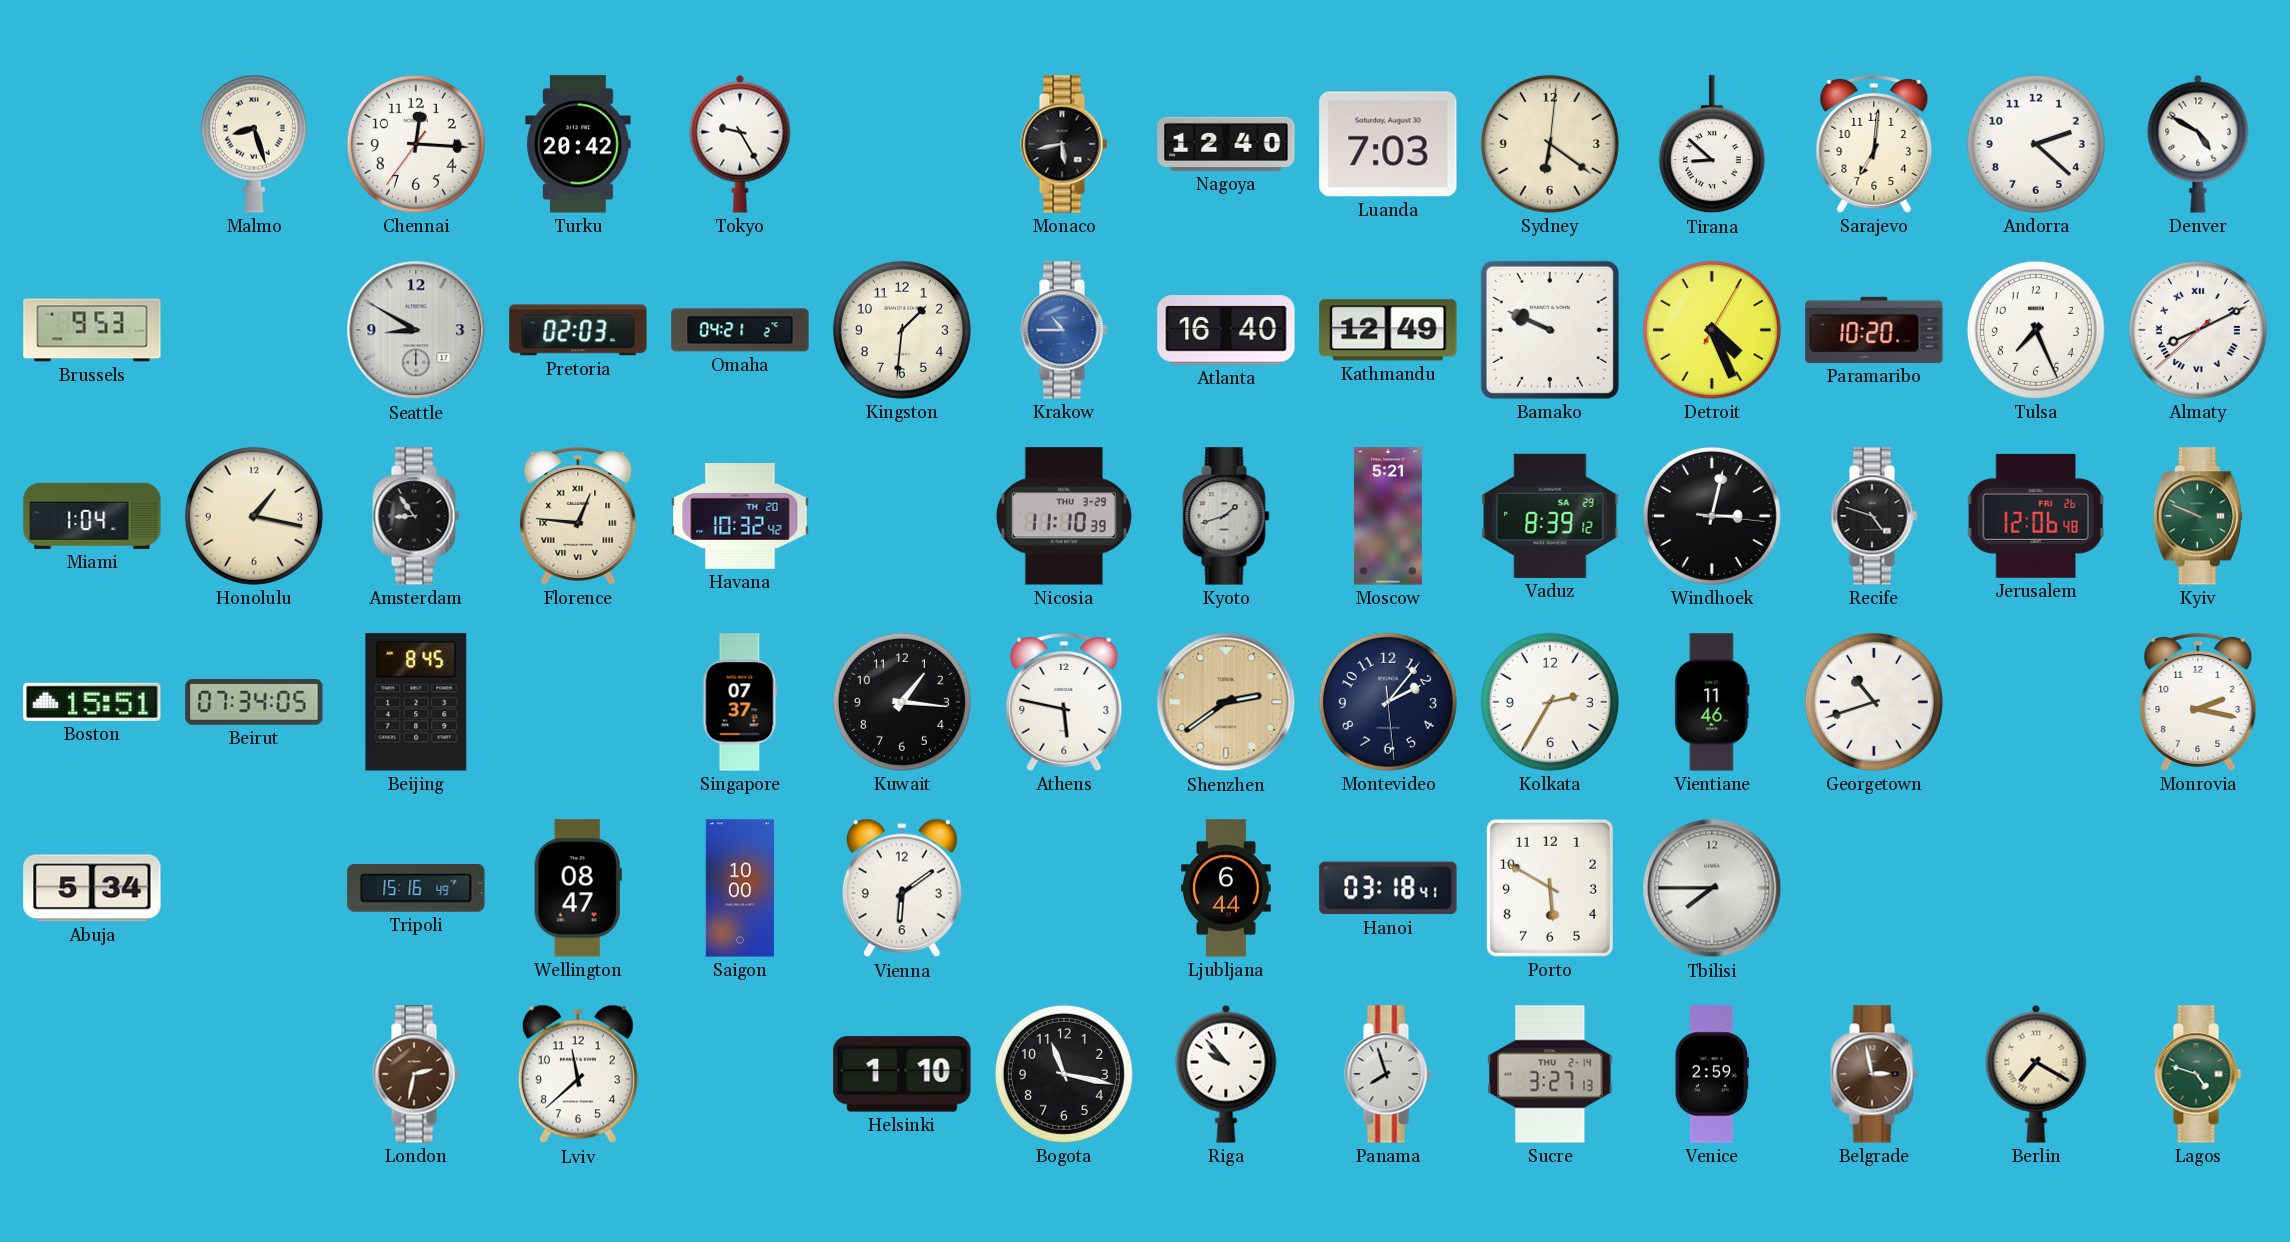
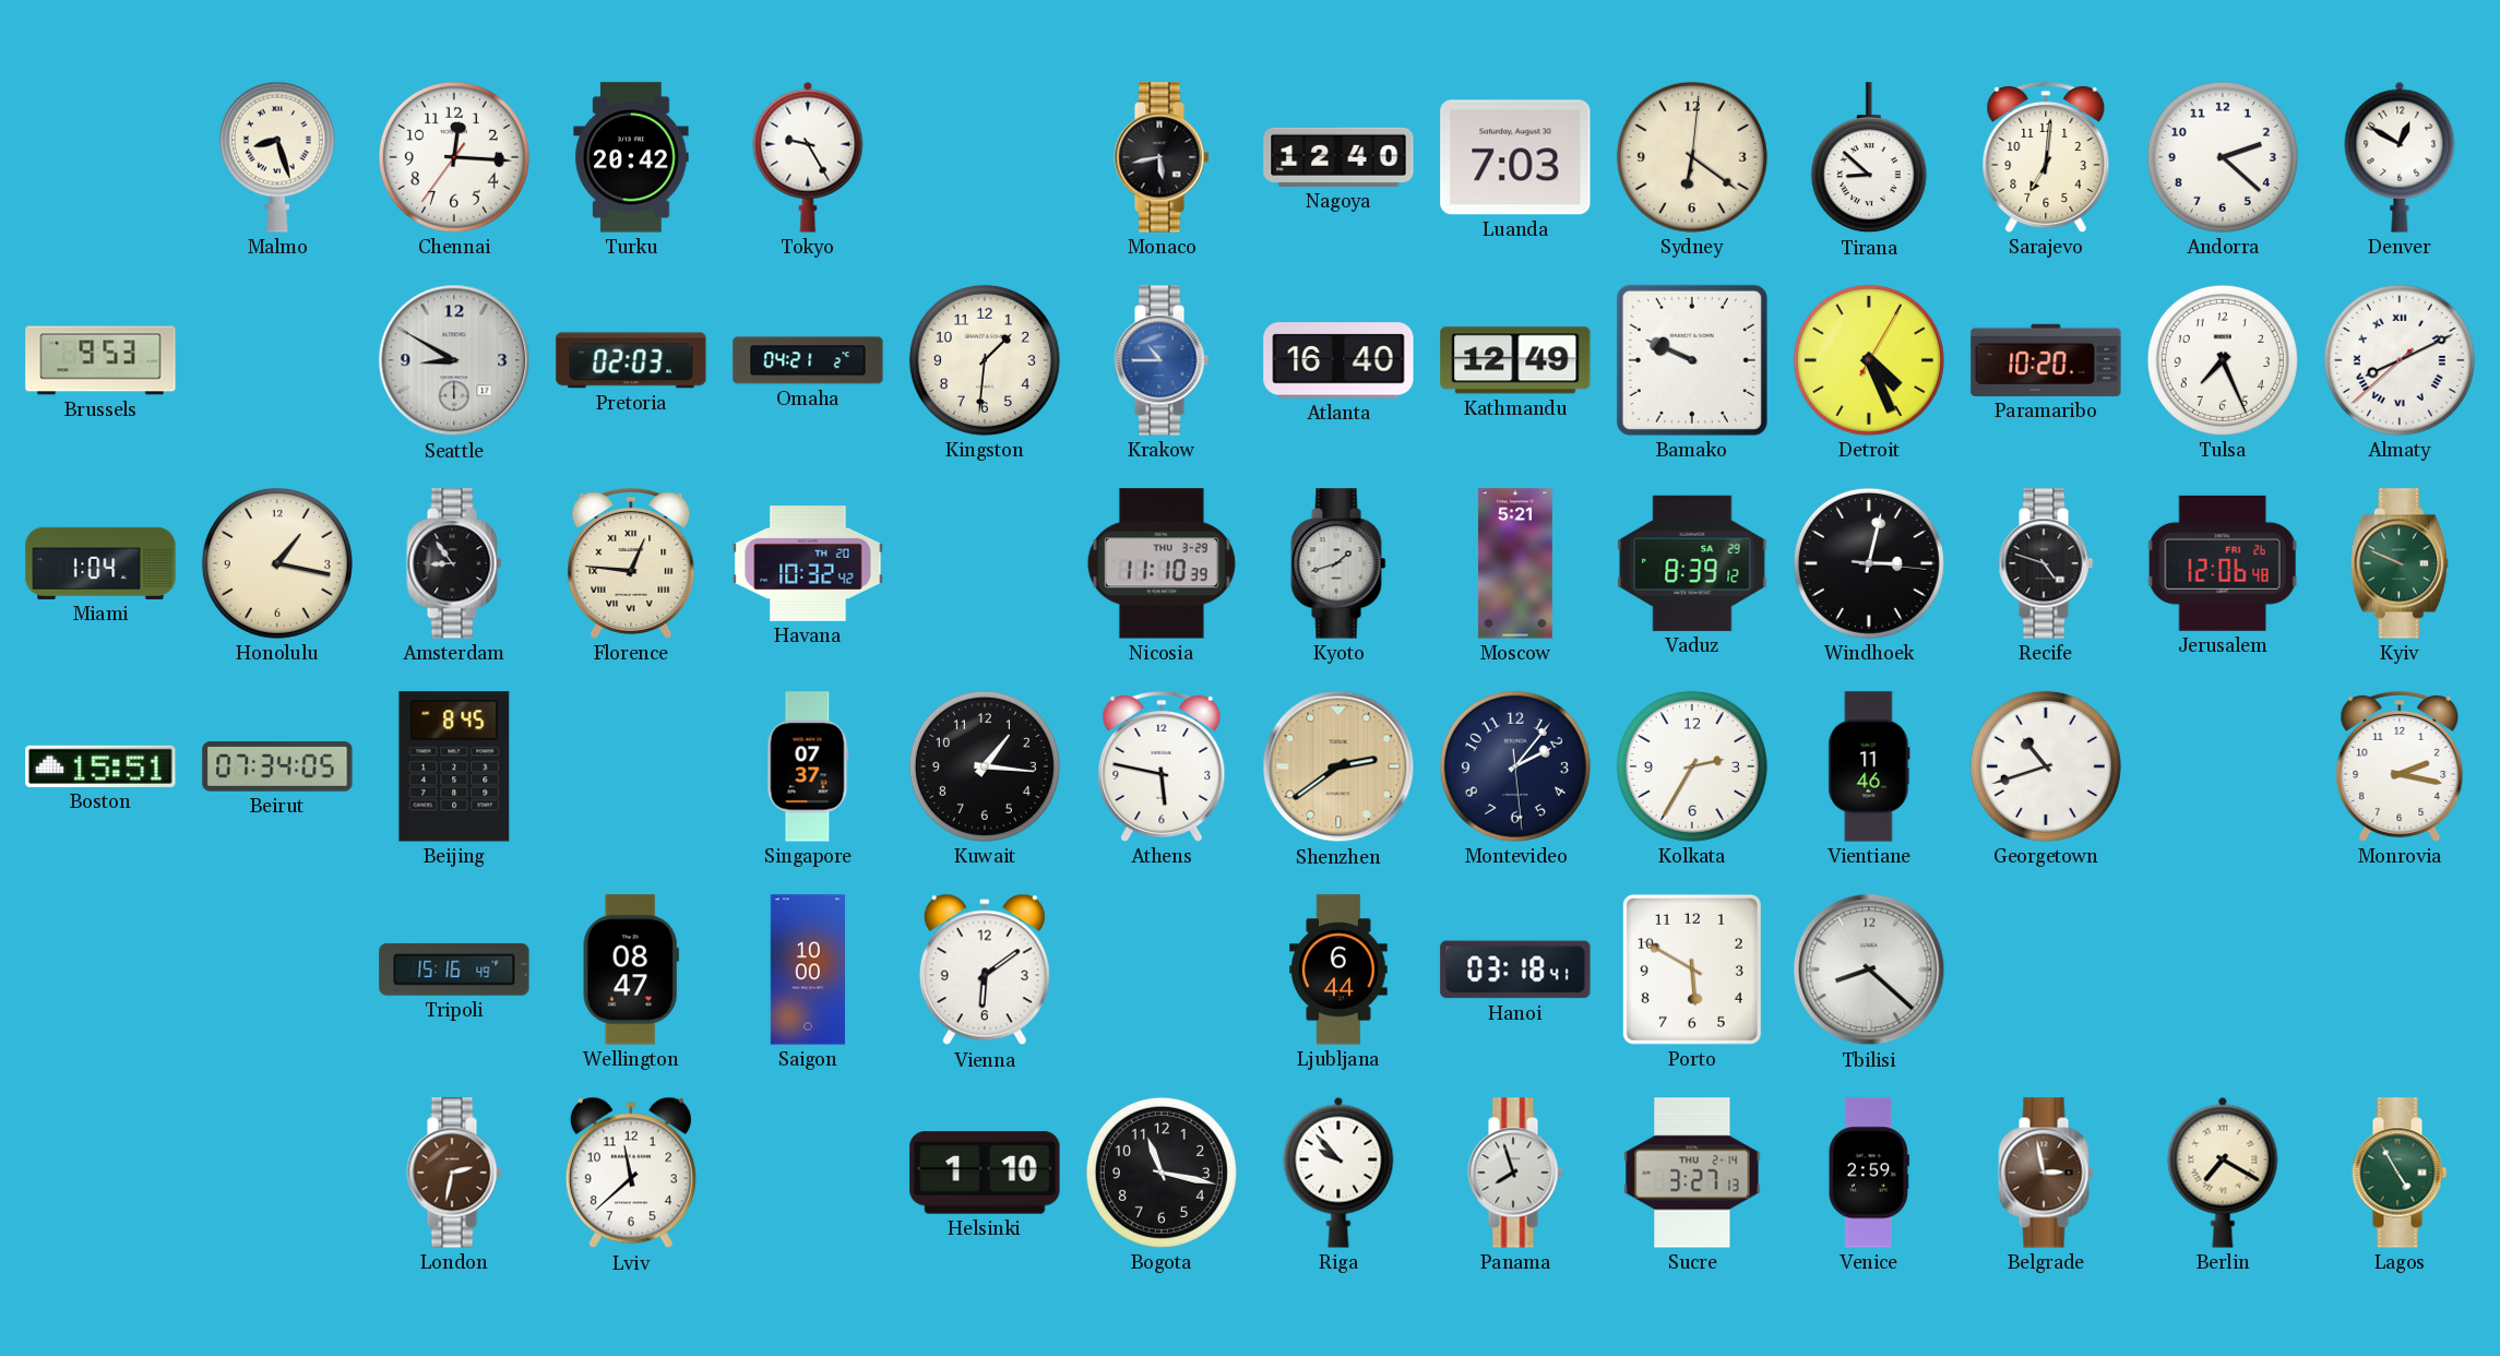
Denver: 4:50 -> 12:50 (2400, 157)
Abuja: 5:34 -> none (92, 888)
Tbilisi: 7:45 -> 8:22 (1869, 970)
Lagos: 4:48 -> 4:55 (2400, 1173)
